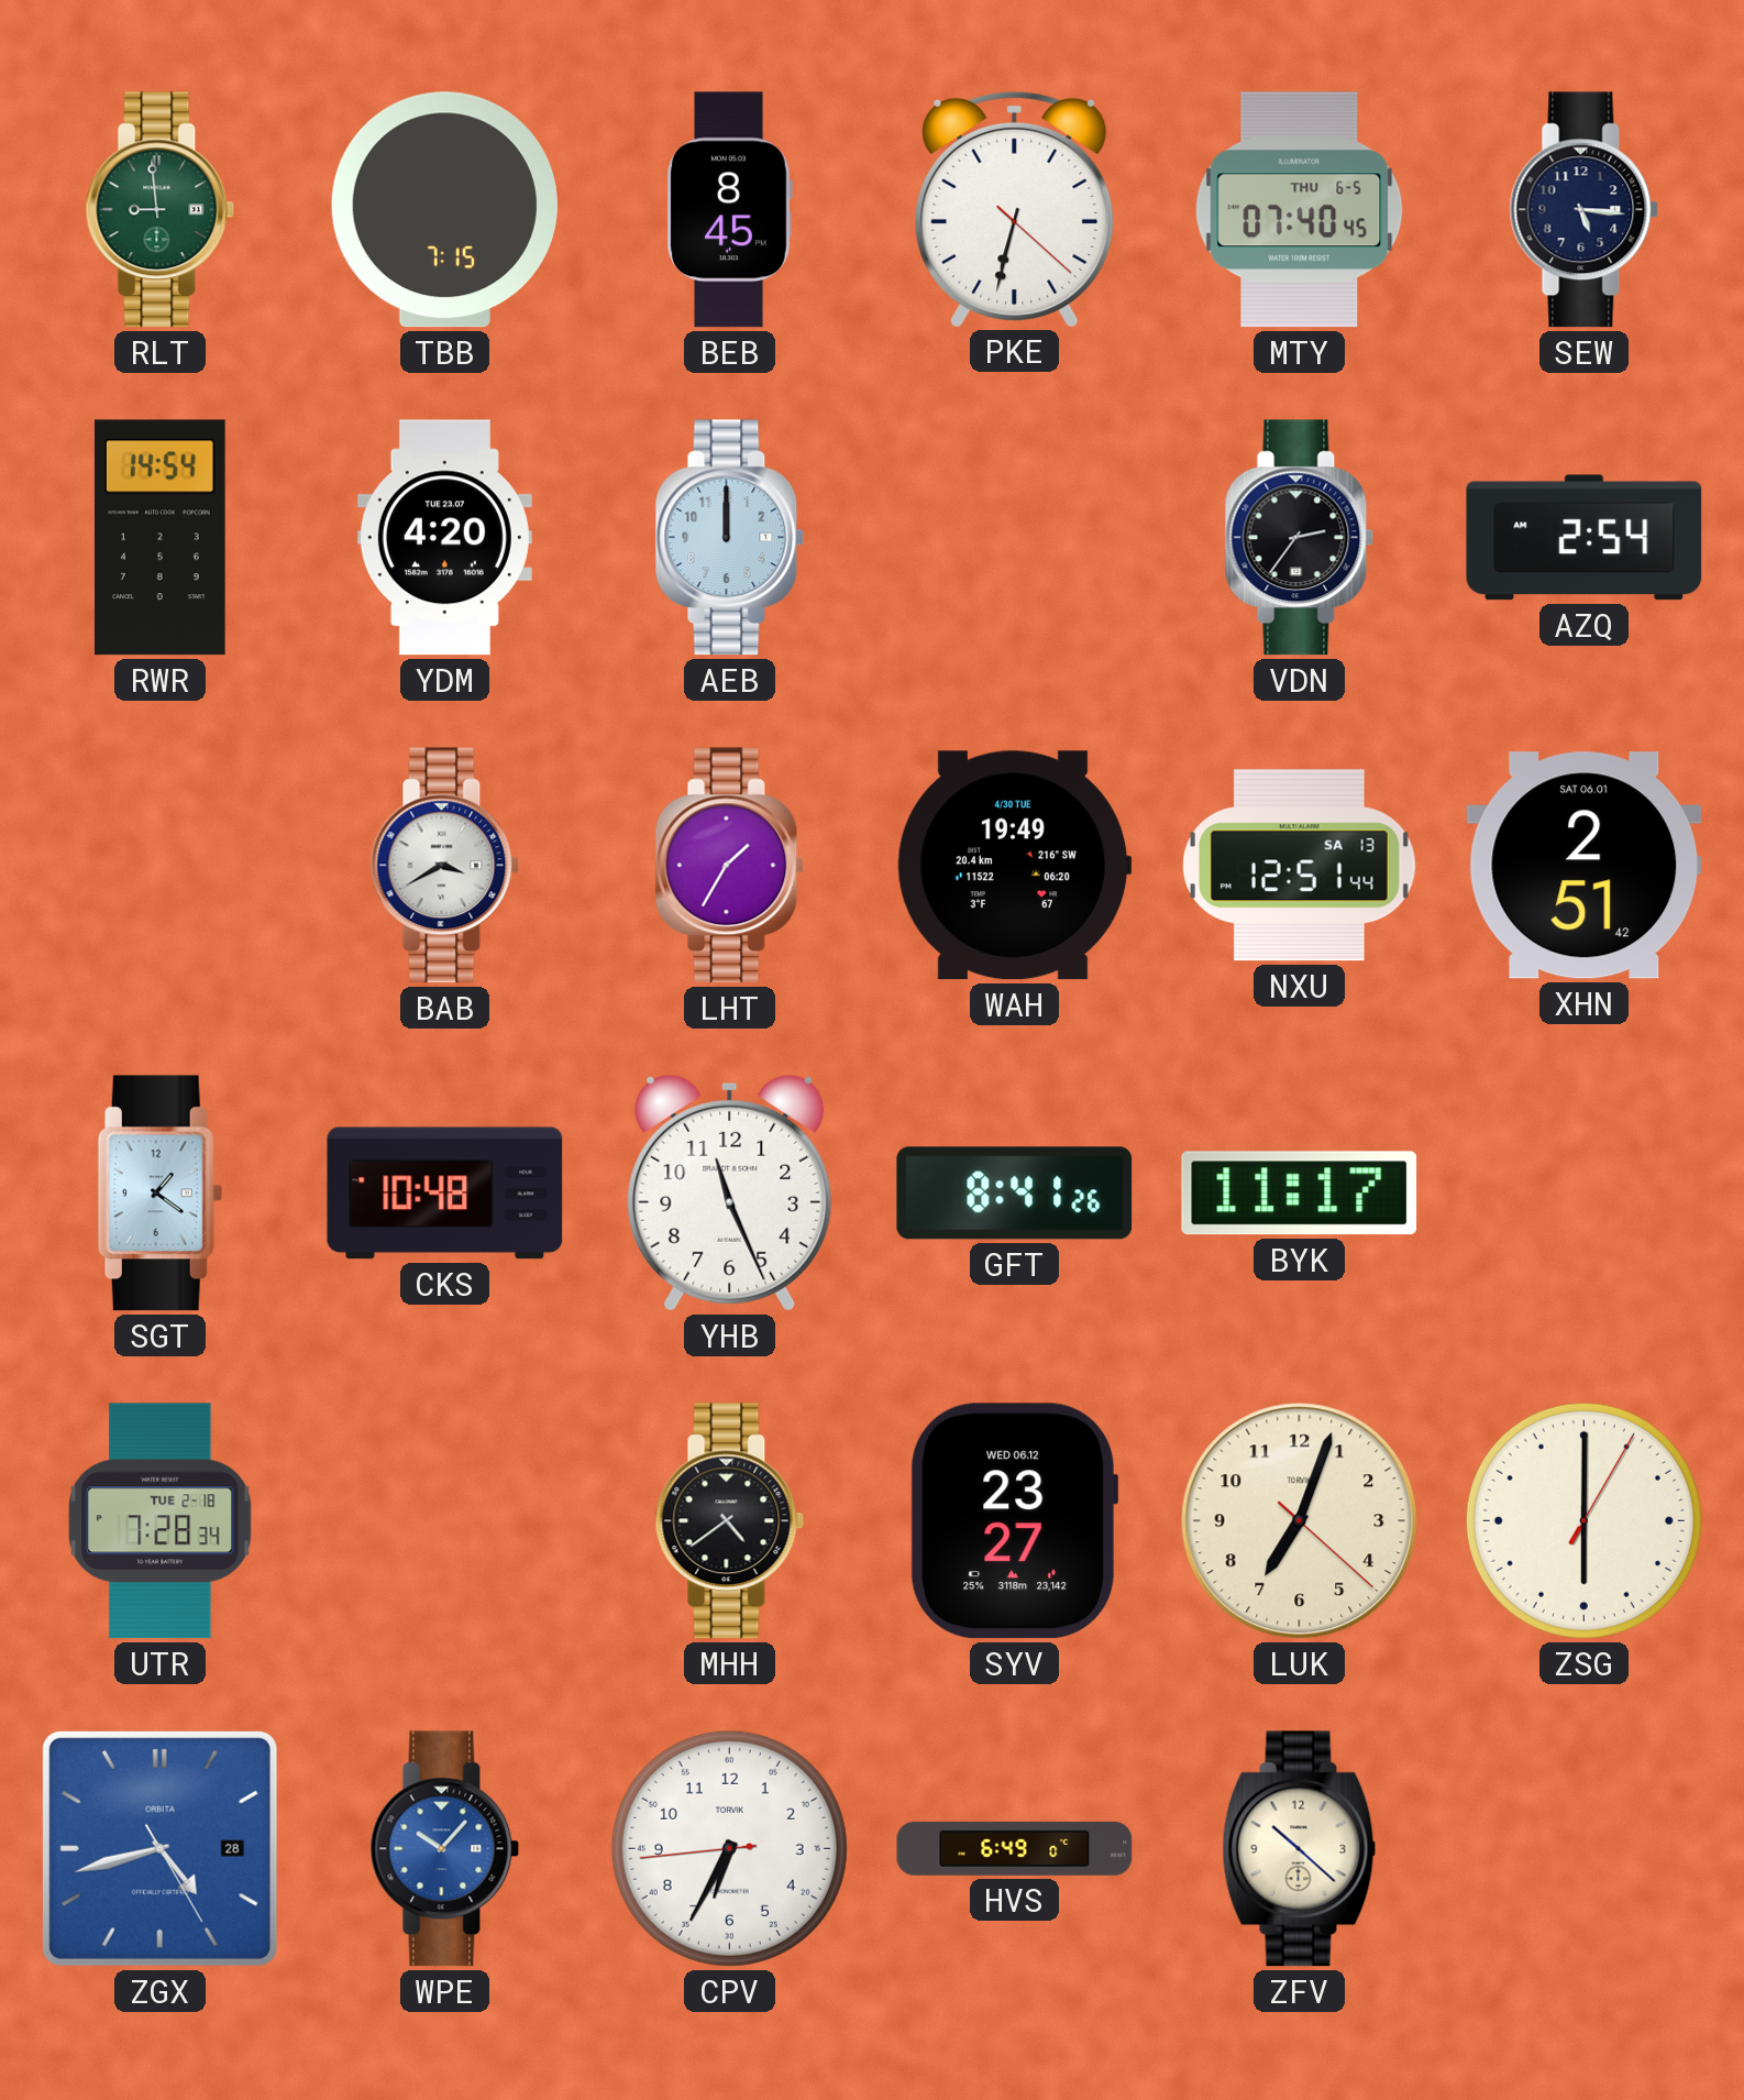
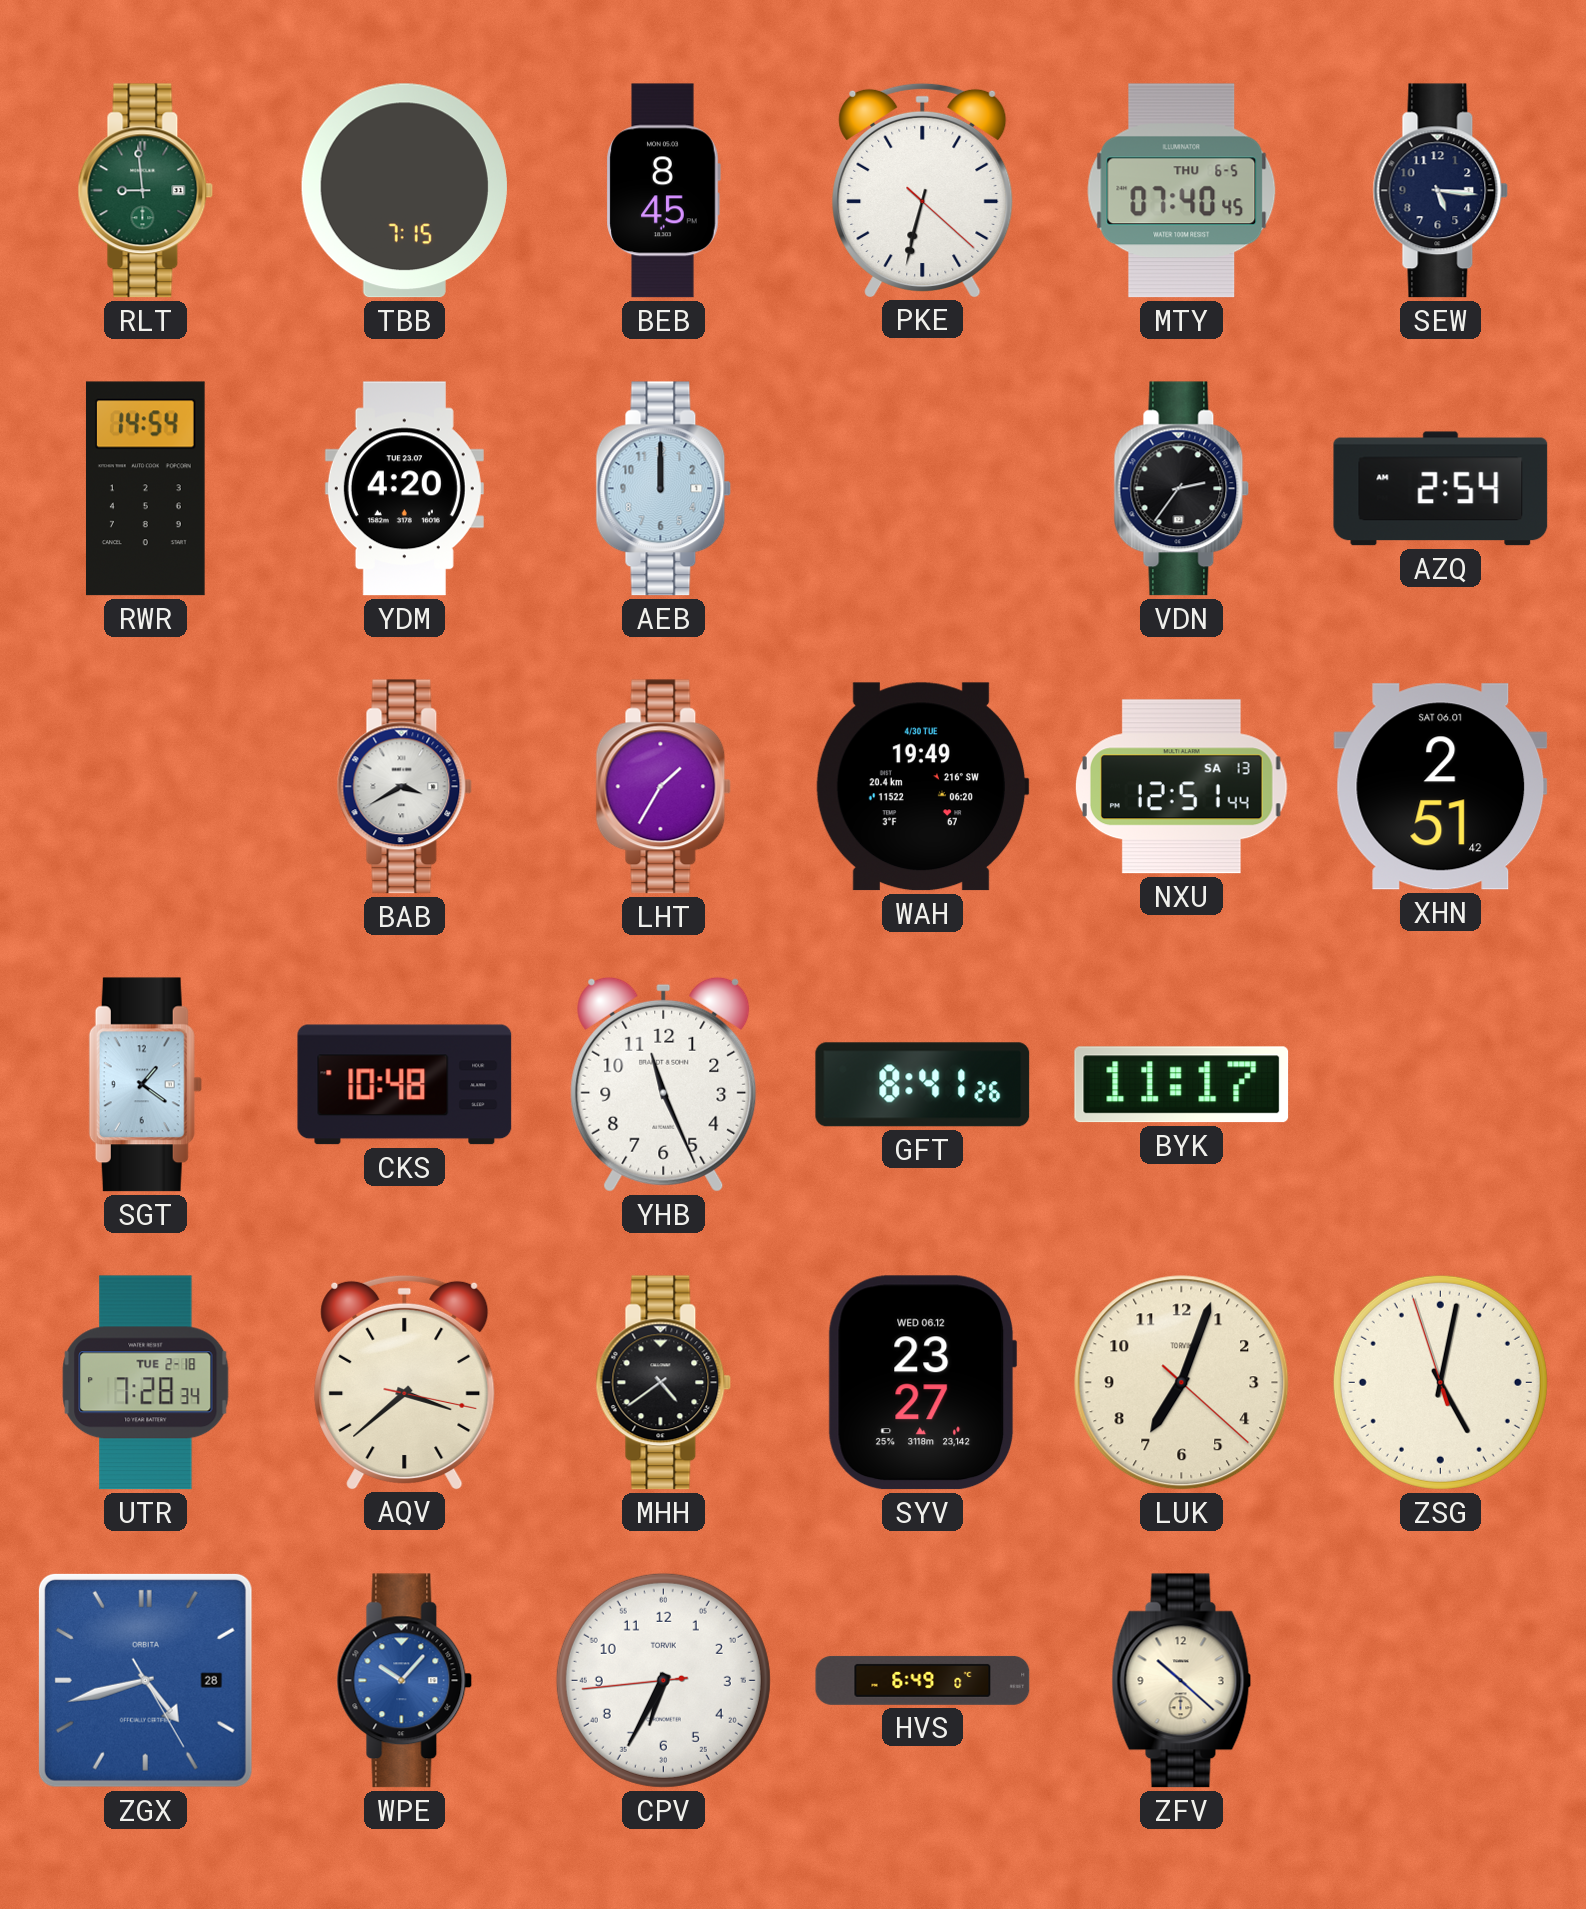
AQV: none -> 3:38 (405, 1382)
ZSG: 6:00 -> 5:01 (1440, 1382)
